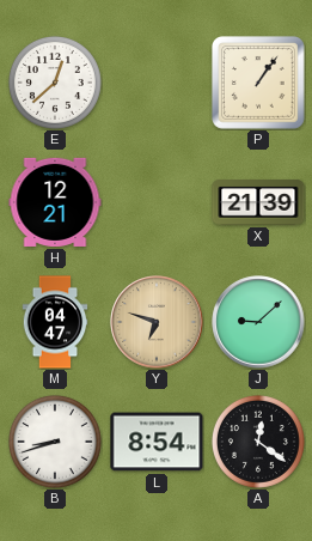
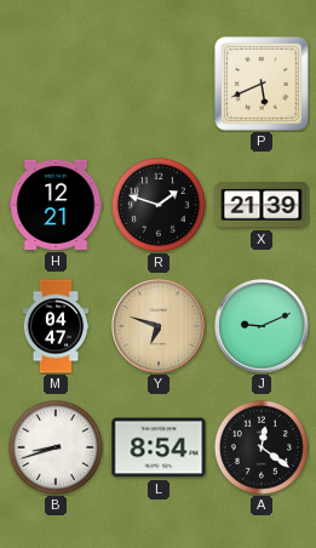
E: 12:38 -> none (55, 83)
P: 1:06 -> 5:41 (263, 85)
R: none -> 1:48 (159, 205)
J: 9:08 -> 9:11 (262, 326)
